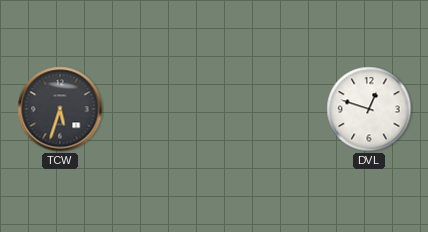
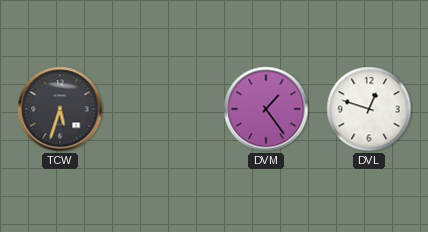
DVM: none -> 1:24 (266, 109)
